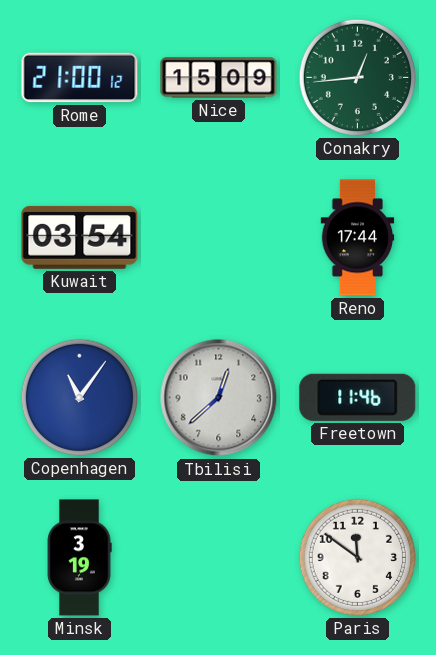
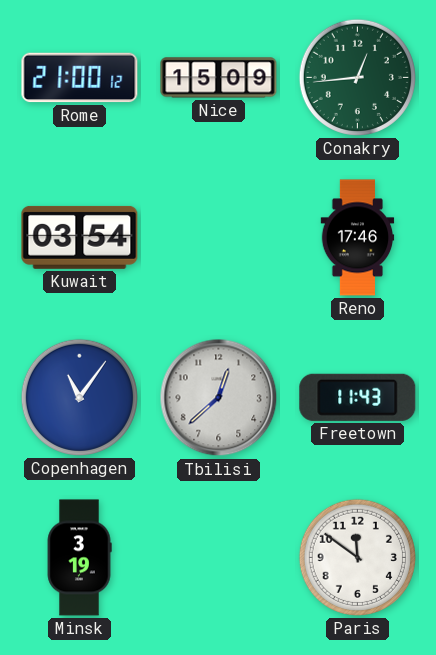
Reno: 17:44 -> 17:46 (358, 238)
Freetown: 11:46 -> 11:43 (358, 397)
